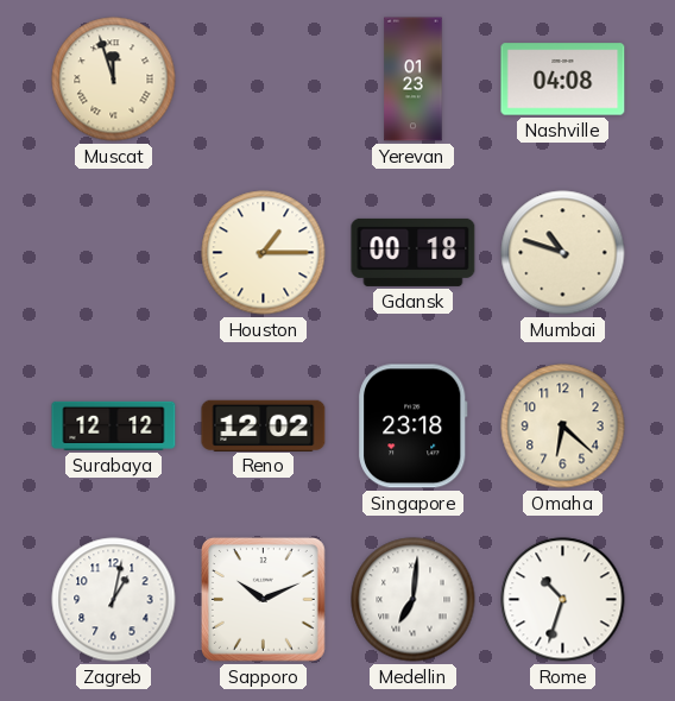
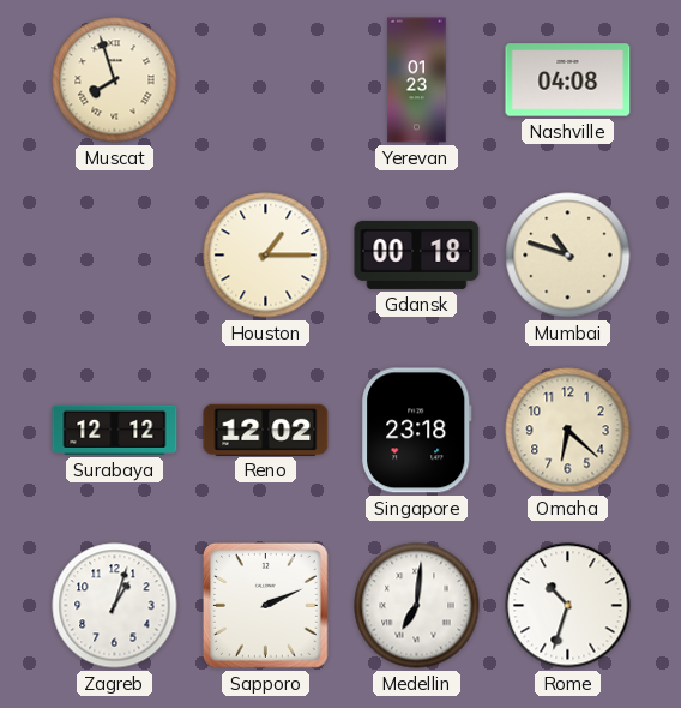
Muscat: 11:57 -> 7:57 (115, 80)
Zagreb: 1:02 -> 1:03 (115, 606)
Sapporo: 10:11 -> 2:11 (266, 606)
